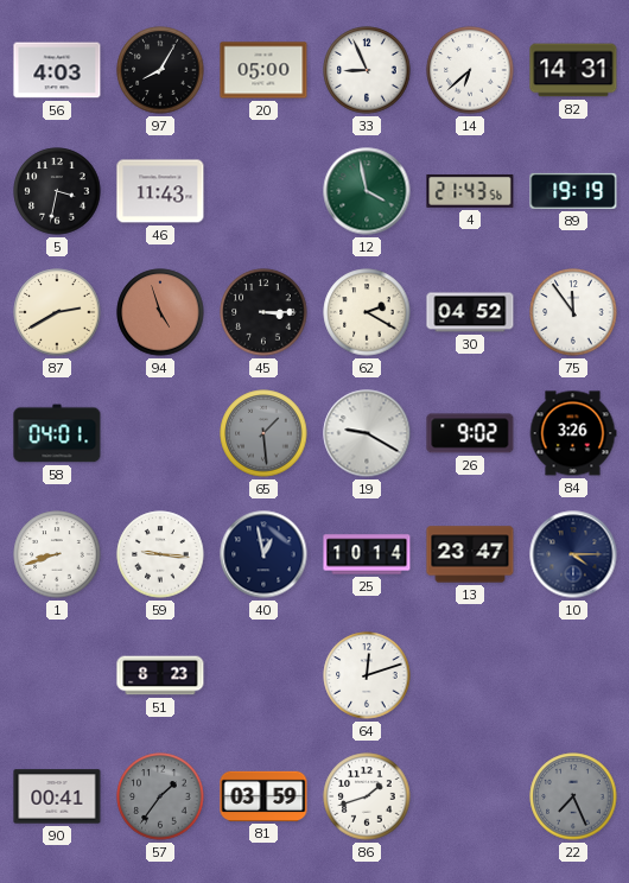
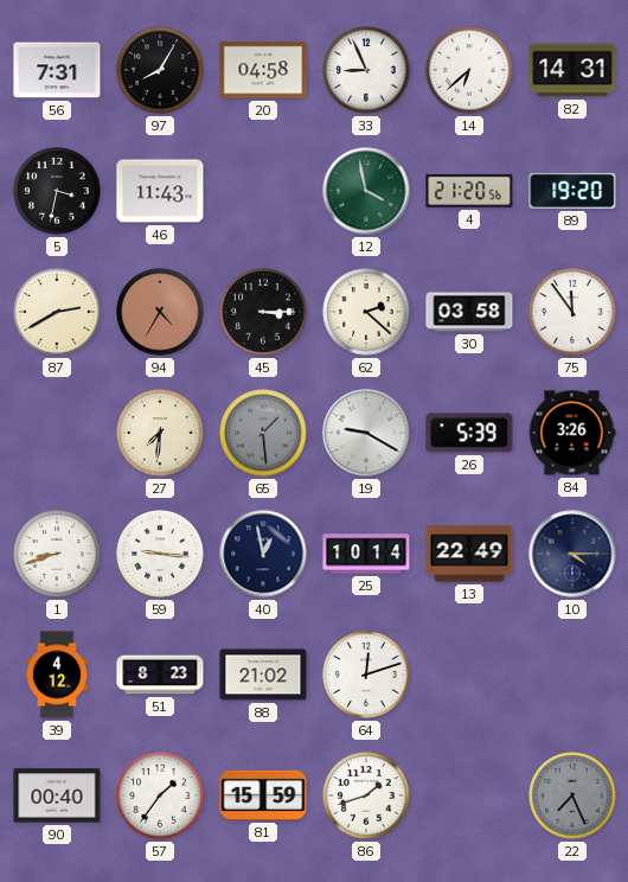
56: 4:03 -> 7:31 (57, 70)
20: 05:00 -> 04:58 (263, 70)
4: 21:43 -> 21:20 (469, 191)
89: 19:19 -> 19:20 (572, 191)
94: 4:57 -> 4:35 (160, 312)
62: 2:20 -> 2:22 (366, 312)
30: 04:52 -> 03:58 (469, 312)
58: 04:01 -> none (57, 433)
27: none -> 7:31 (160, 433)
26: 9:02 -> 5:39 (469, 433)
13: 23:47 -> 22:49 (469, 554)
39: none -> 4:12 (57, 675)
88: none -> 21:02 (263, 675)
90: 00:41 -> 00:40 (57, 795)
57 dial: grey -> white (160, 795)
81: 03:59 -> 15:59 (263, 795)
